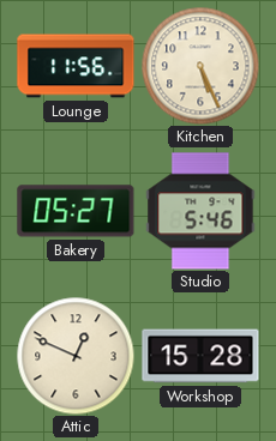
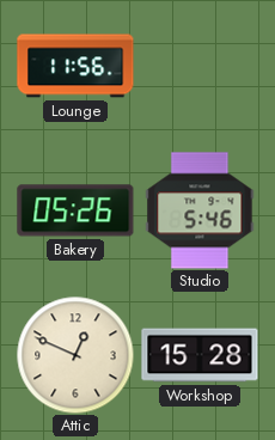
Kitchen: 5:26 -> none (200, 66)
Bakery: 05:27 -> 05:26 (75, 210)
